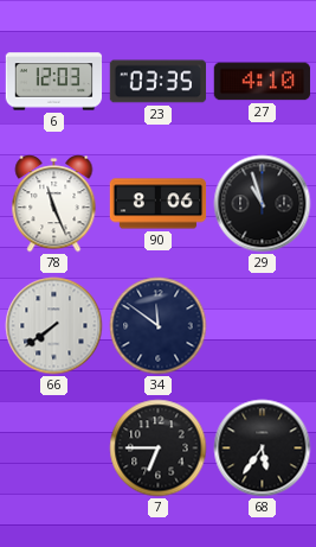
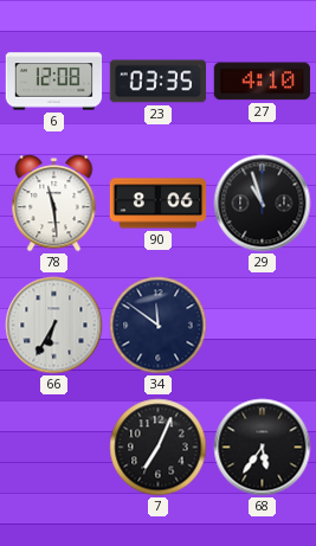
6: 12:03 -> 12:08 (54, 82)
78: 11:26 -> 11:29 (54, 204)
66: 7:39 -> 6:35 (54, 326)
7: 6:45 -> 7:04 (159, 448)
